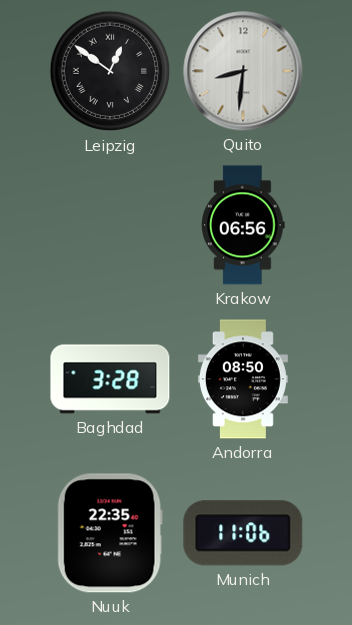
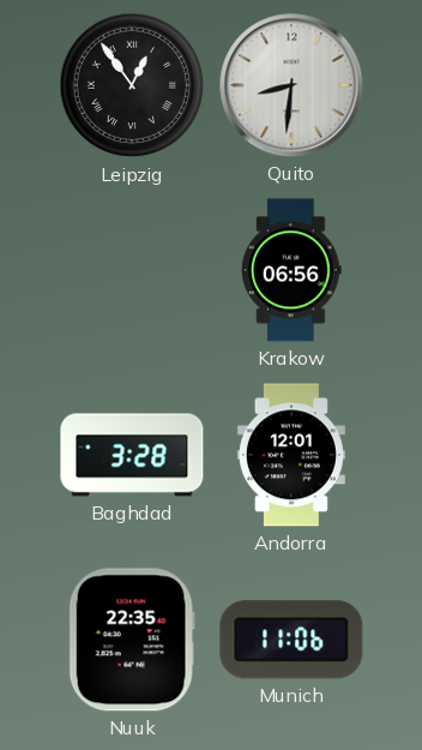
Leipzig: 12:51 -> 12:54 (132, 85)
Andorra: 08:50 -> 12:01 (291, 455)
